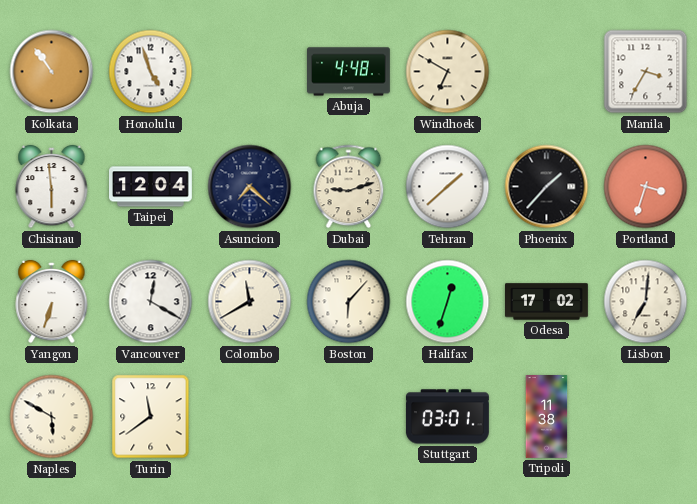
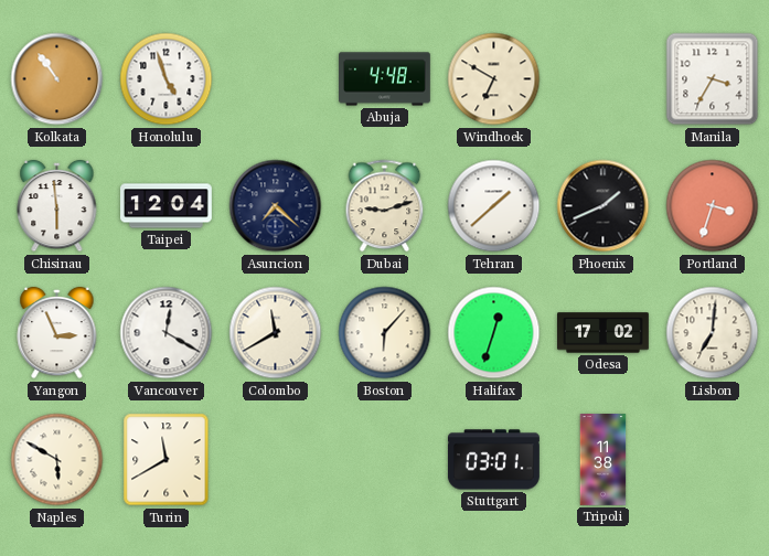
Phoenix: 1:37 -> 1:41 (604, 206)
Yangon: 6:33 -> 2:56 (57, 333)
Turin: 11:39 -> 11:40 (167, 460)
